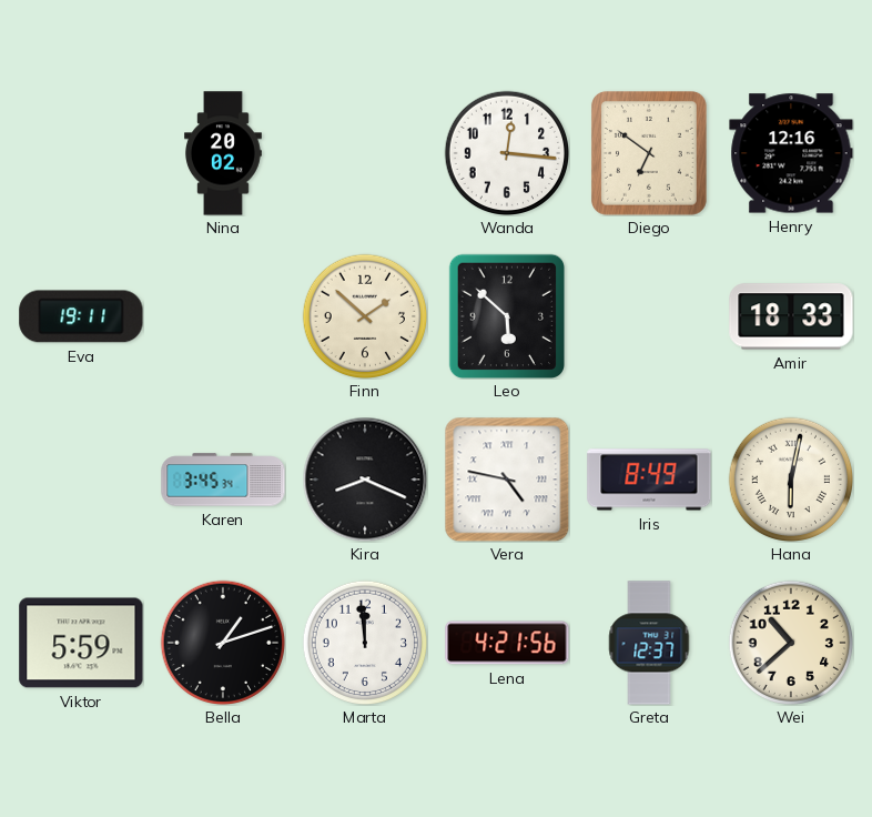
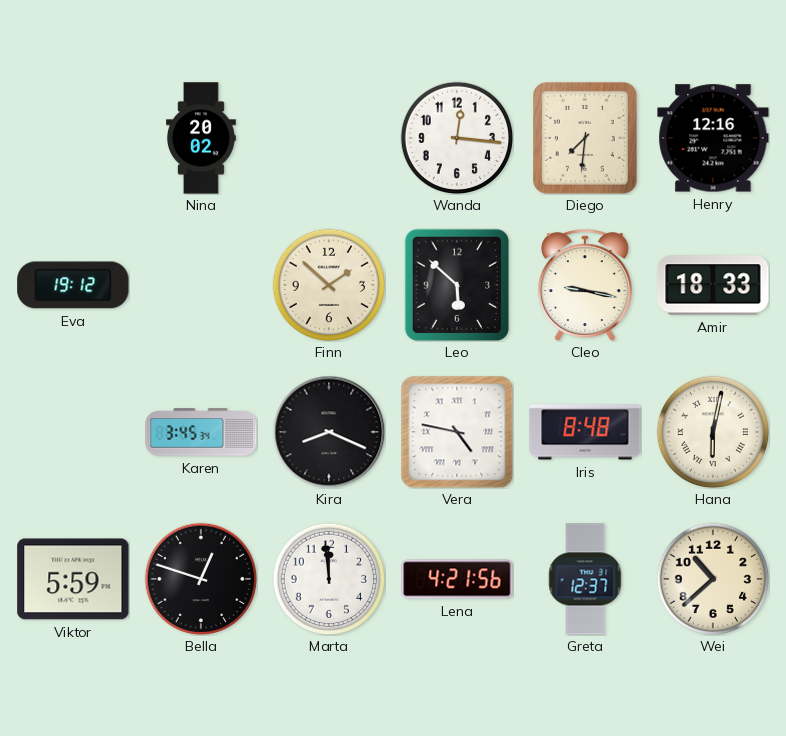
Diego: 6:51 -> 7:31 (585, 138)
Eva: 19:11 -> 19:12 (73, 285)
Cleo: none -> 9:17 (585, 285)
Iris: 8:49 -> 8:48 (585, 432)
Bella: 1:12 -> 12:48 (200, 578)
